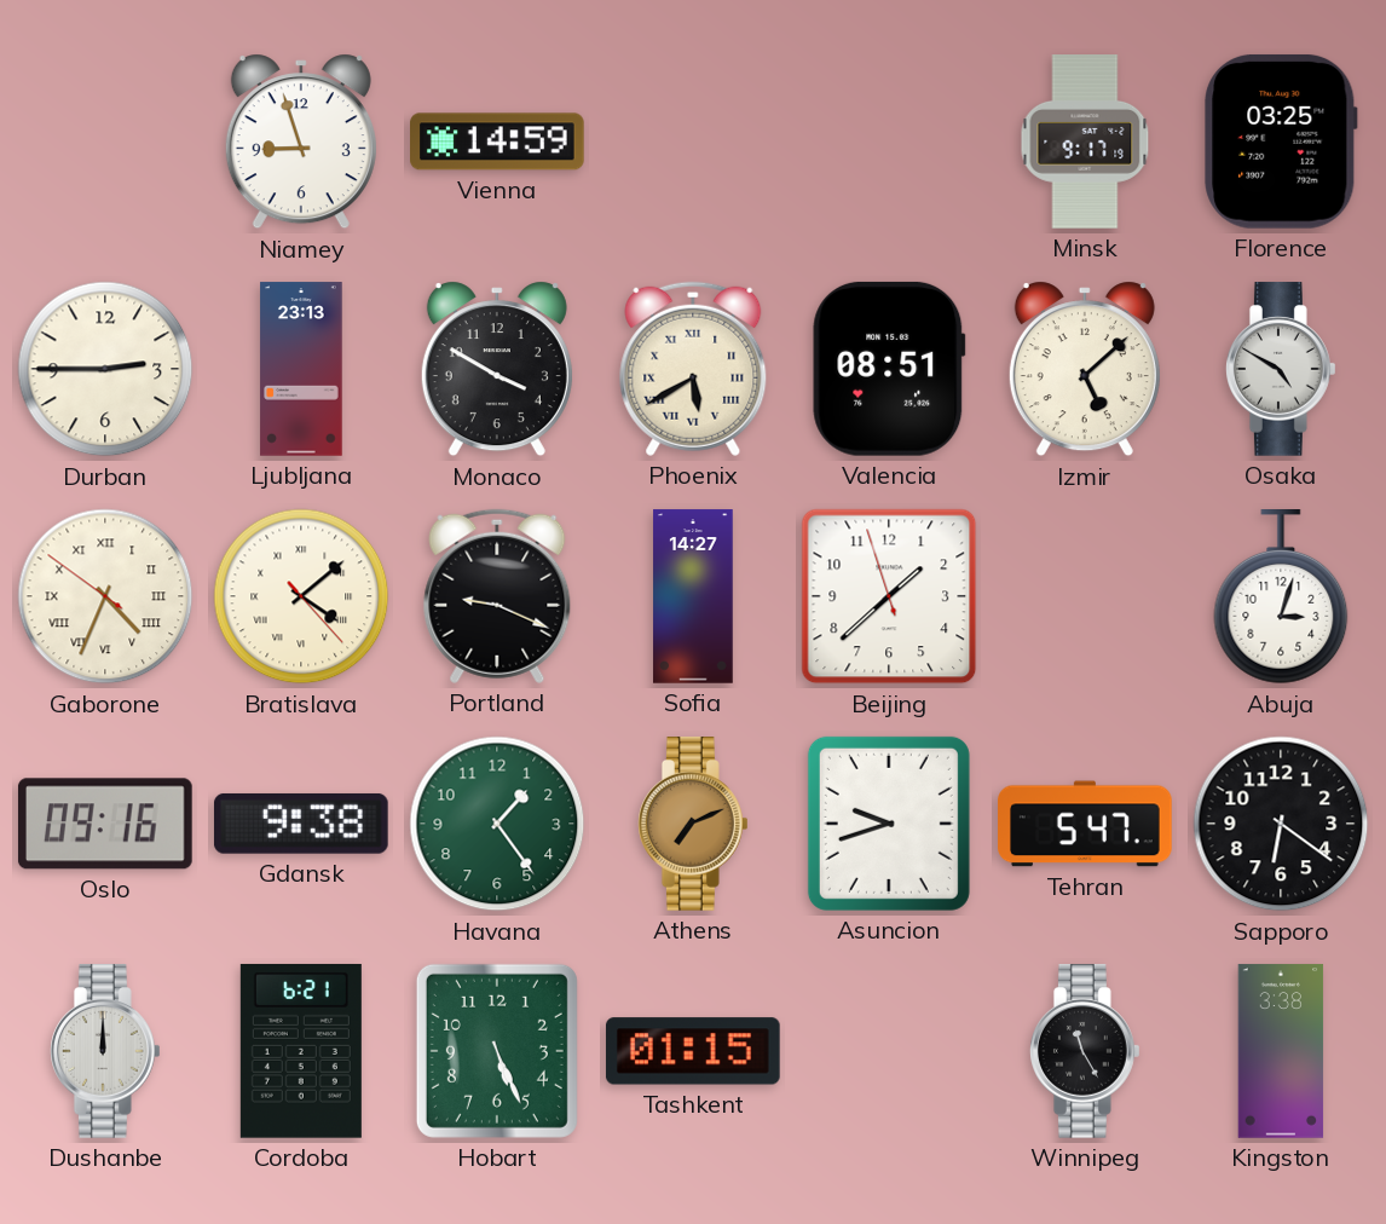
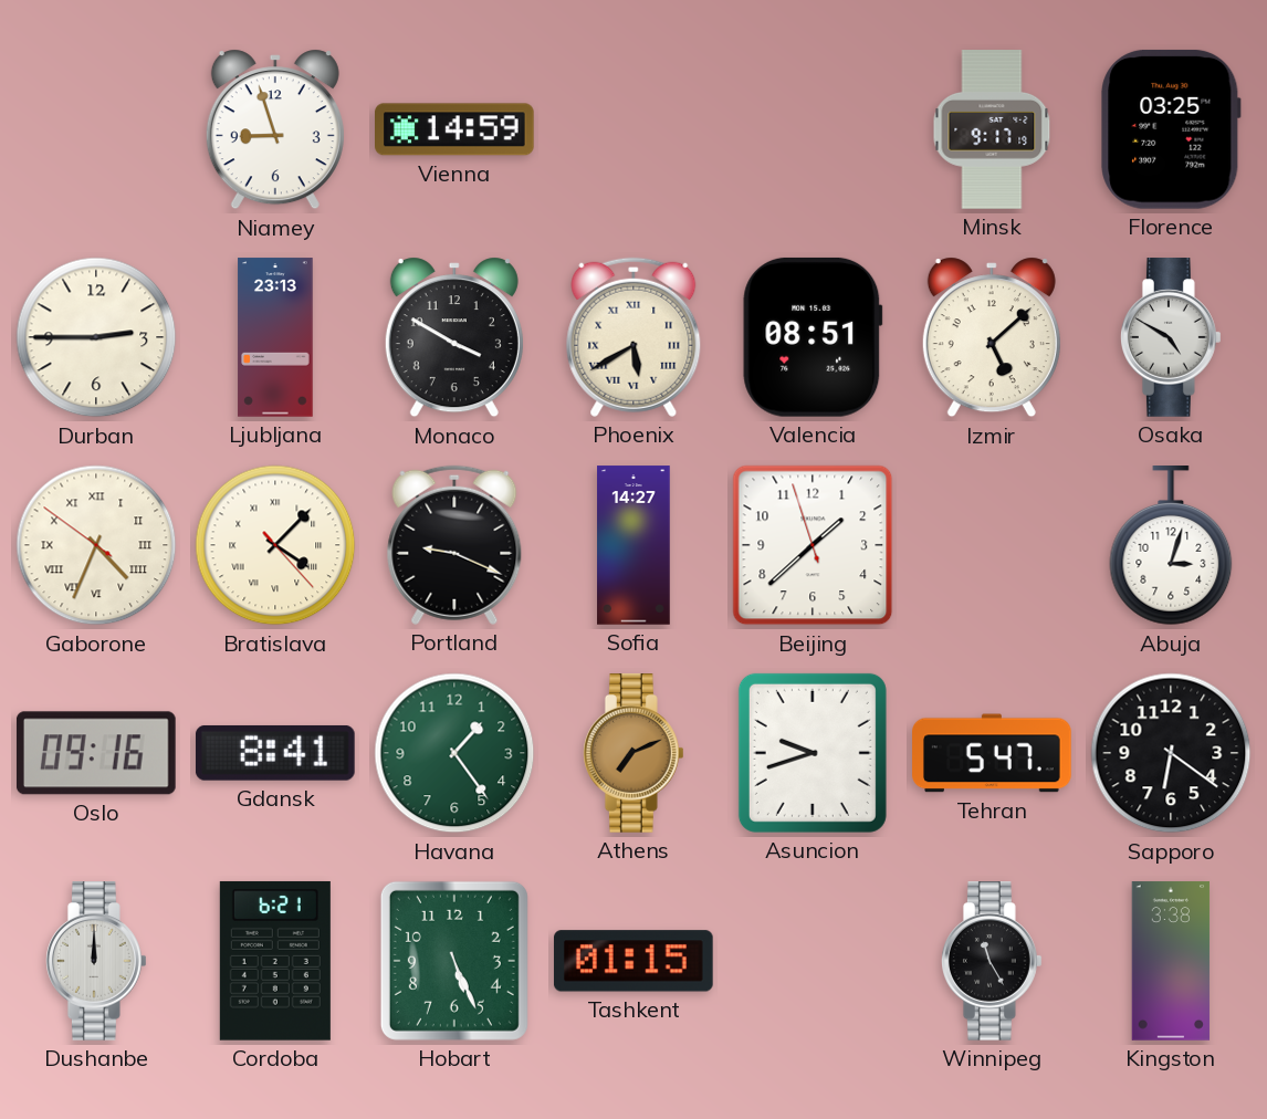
Bratislava: 4:08 -> 4:07 (275, 545)
Gdansk: 9:38 -> 8:41 (275, 753)
